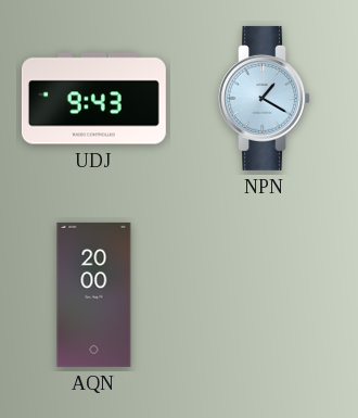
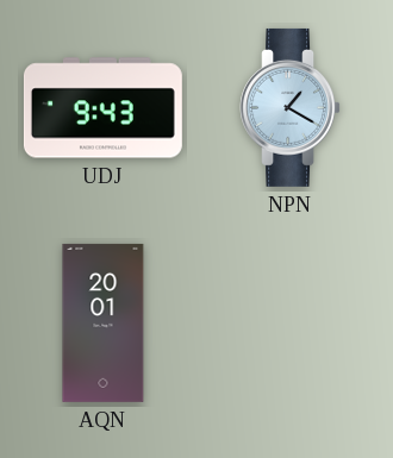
AQN: 20:00 -> 20:01 (104, 322)
